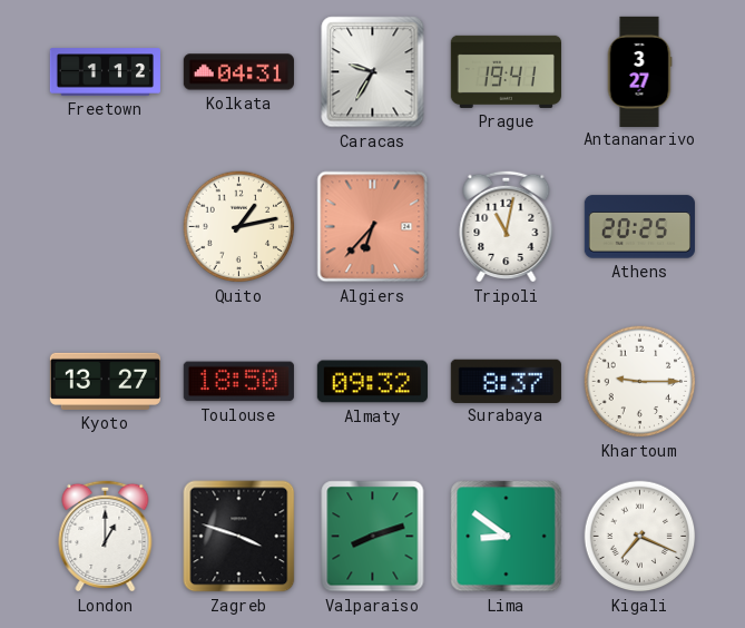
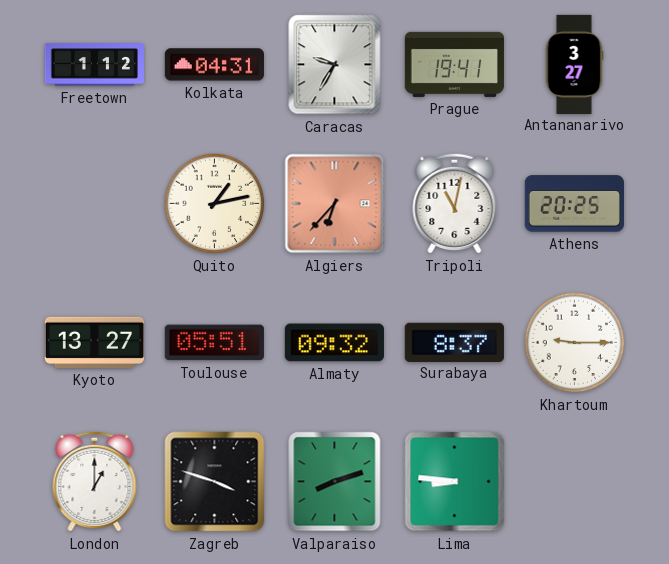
Toulouse: 18:50 -> 05:51 (214, 343)
Lima: 8:51 -> 8:46 (455, 482)
Kigali: 7:19 -> none (640, 537)
